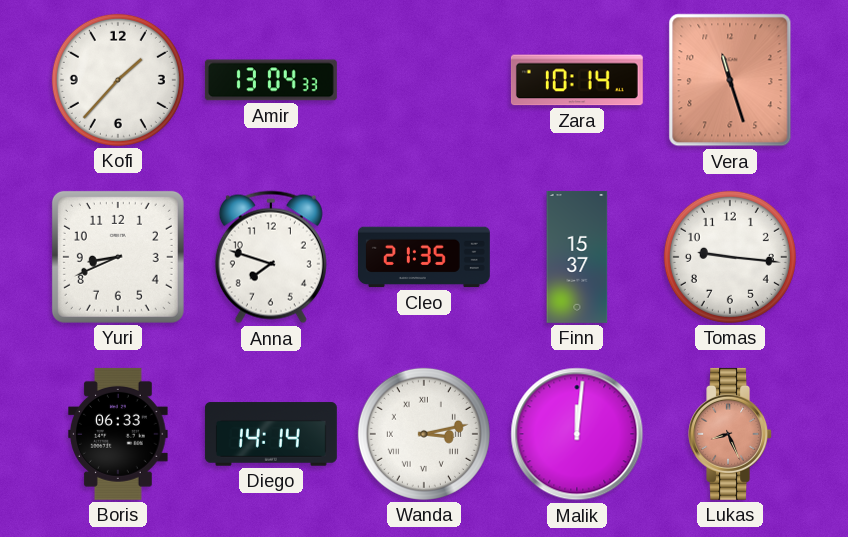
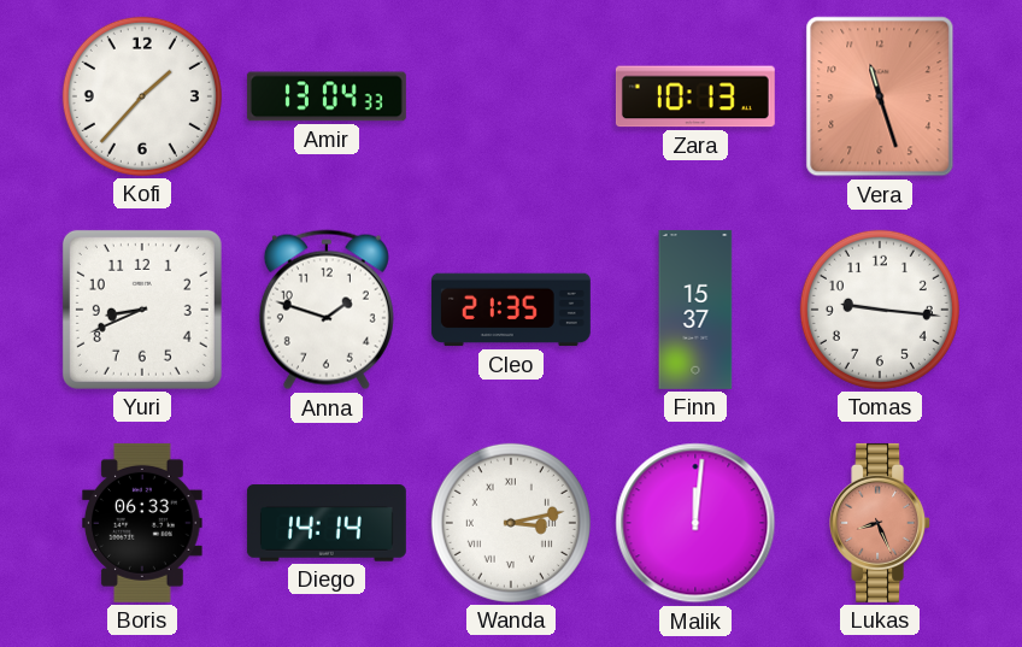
Zara: 10:14 -> 10:13 (695, 96)
Anna: 7:48 -> 1:48 (327, 310)
